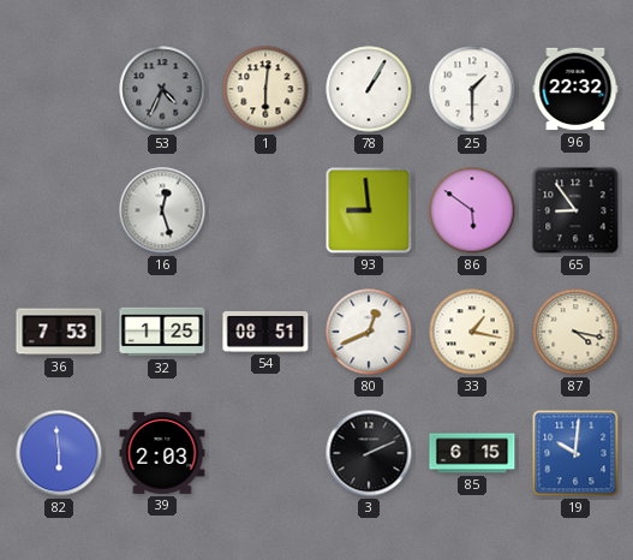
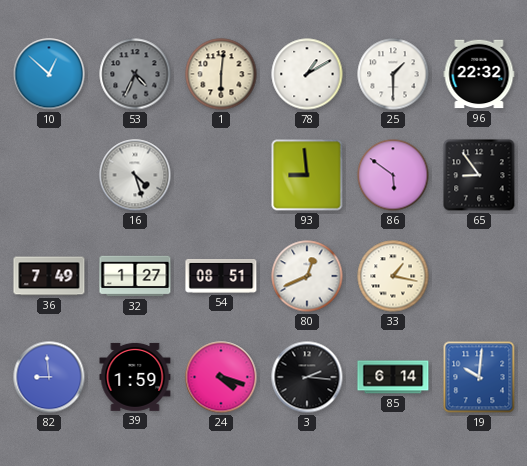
10: none -> 12:52 (49, 74)
78: 1:05 -> 1:10 (307, 74)
16: 12:27 -> 4:27 (135, 175)
36: 7:53 -> 7:49 (49, 276)
32: 1:25 -> 1:27 (135, 276)
87: 4:17 -> none (575, 332)
82: 5:59 -> 8:59 (49, 377)
39: 2:03 -> 1:59 (135, 377)
24: none -> 4:18 (221, 377)
3: 2:11 -> 2:16 (307, 377)
85: 6:15 -> 6:14 (393, 377)
